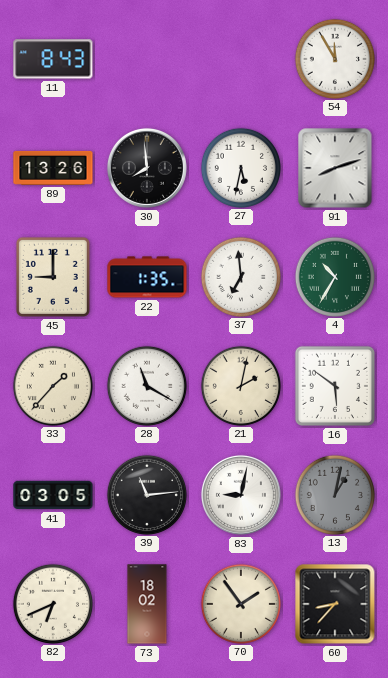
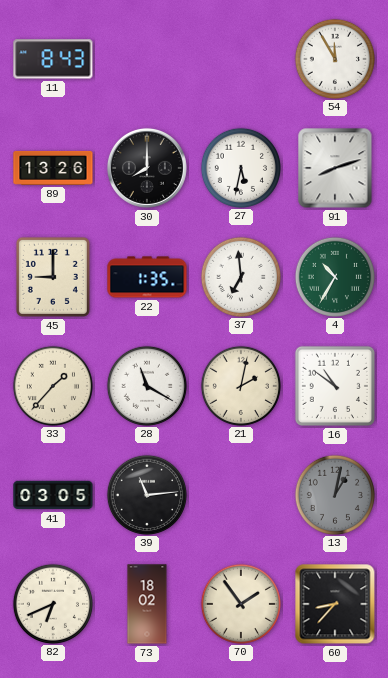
30: 7:59 -> 8:00 (147, 168)
16: 5:51 -> 10:51 (335, 386)
83: 9:02 -> none (241, 495)
